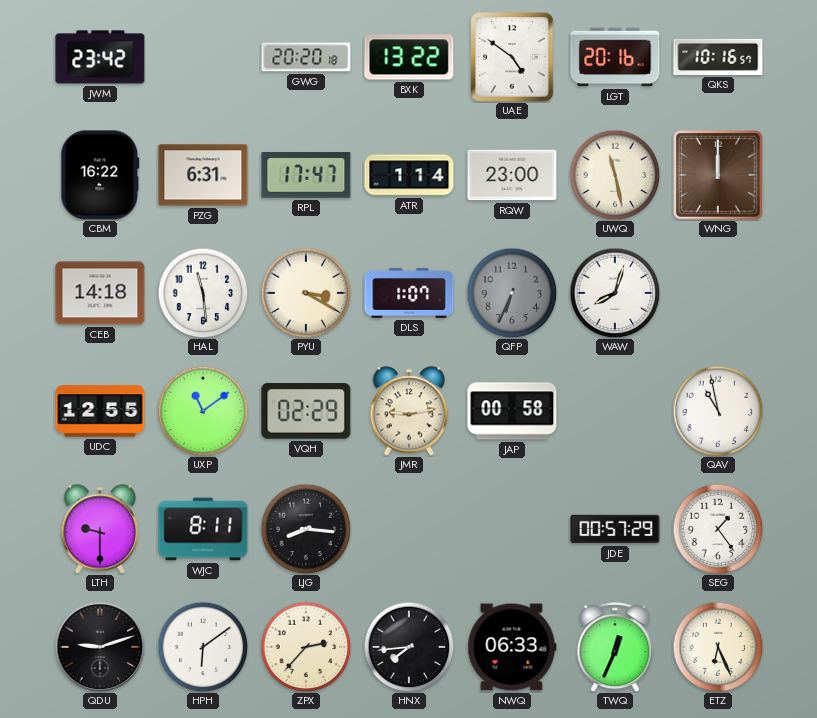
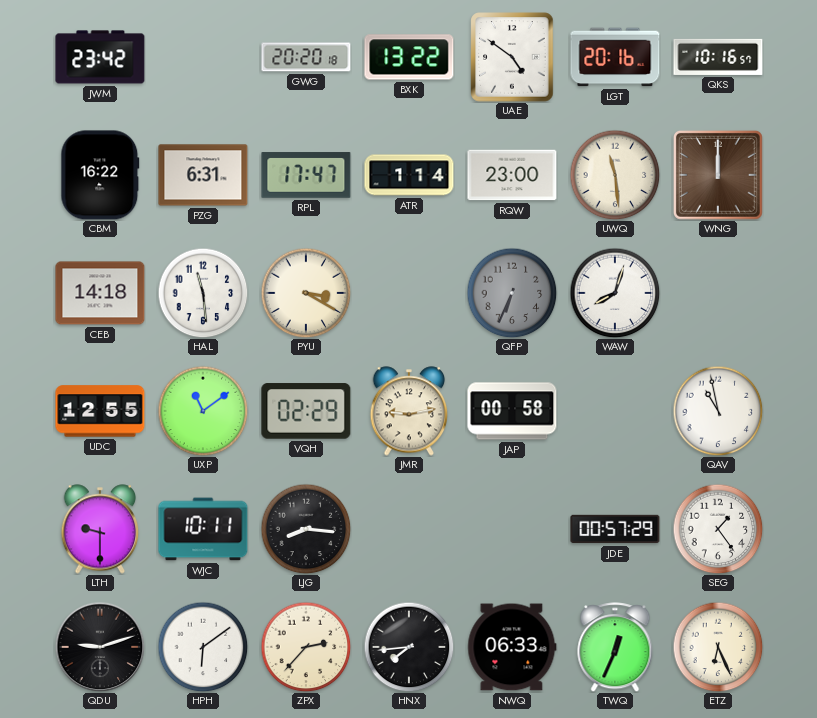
UWQ: 11:28 -> 11:29 (615, 175)
DLS: 1:07 -> none (409, 293)
WJC: 8:11 -> 10:11 (203, 529)
